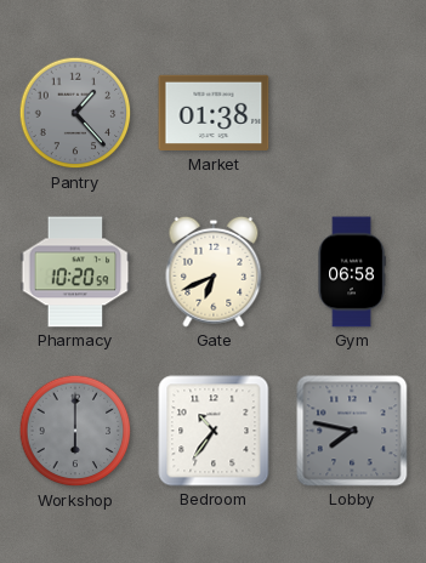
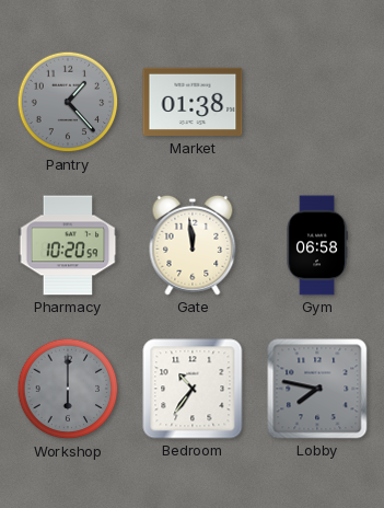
Gate: 6:41 -> 11:59 (193, 245)
